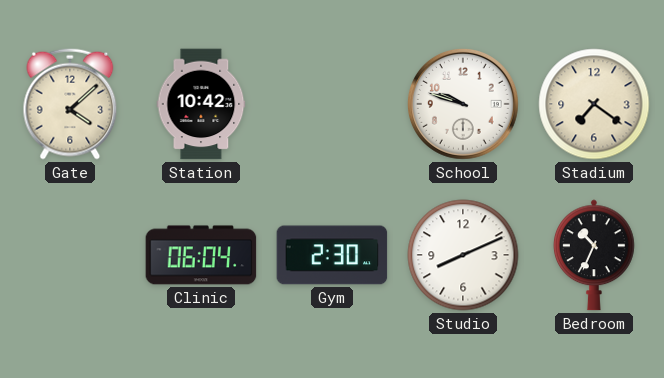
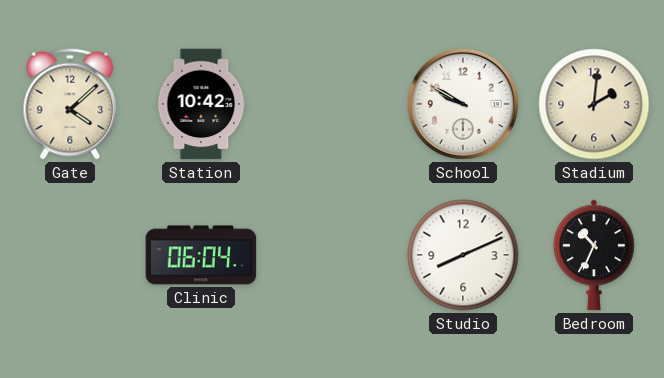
School: 9:48 -> 9:50 (463, 104)
Stadium: 7:21 -> 2:01 (594, 104)
Gym: 2:30 -> none (332, 255)
